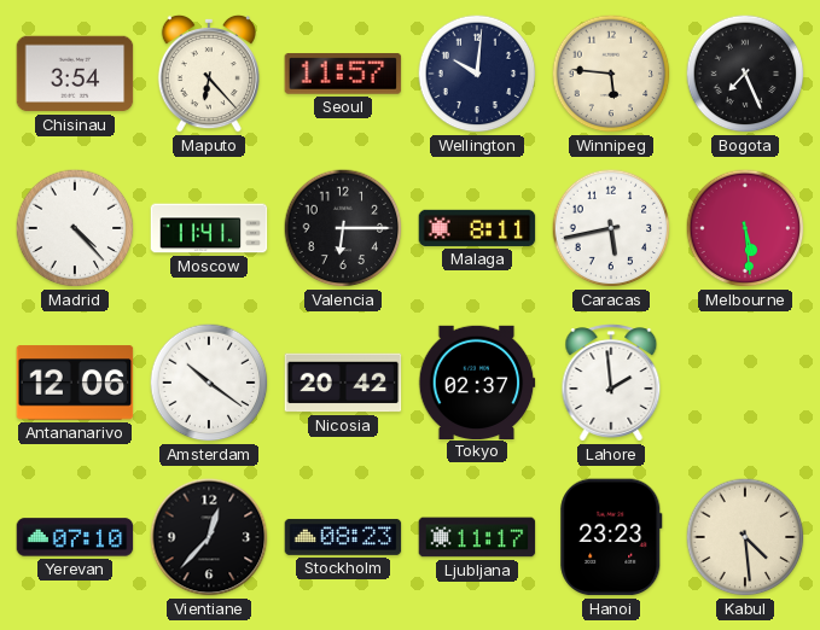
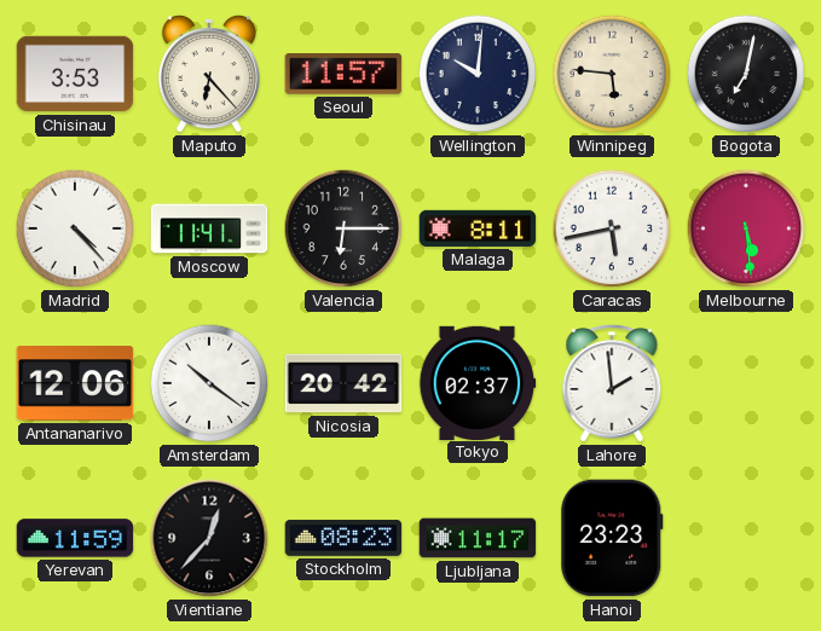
Chisinau: 3:54 -> 3:53 (75, 74)
Bogota: 7:26 -> 7:02 (746, 74)
Yerevan: 07:10 -> 11:59 (75, 538)
Kabul: 4:29 -> none (745, 537)
